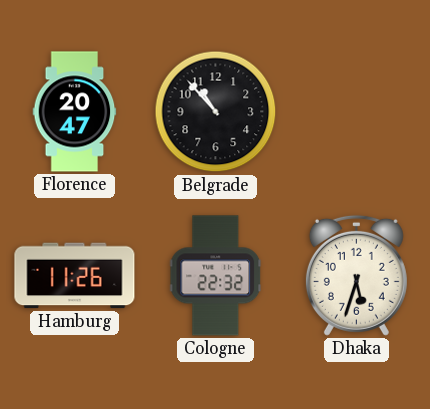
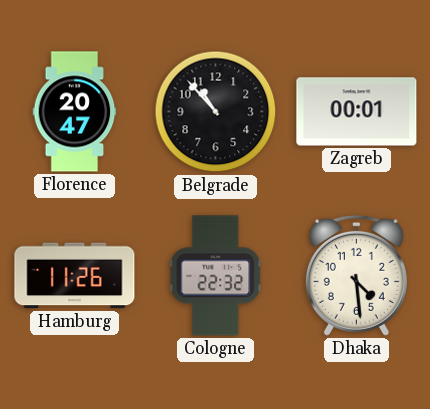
Zagreb: none -> 00:01 (357, 112)
Dhaka: 5:33 -> 4:29 (356, 275)
